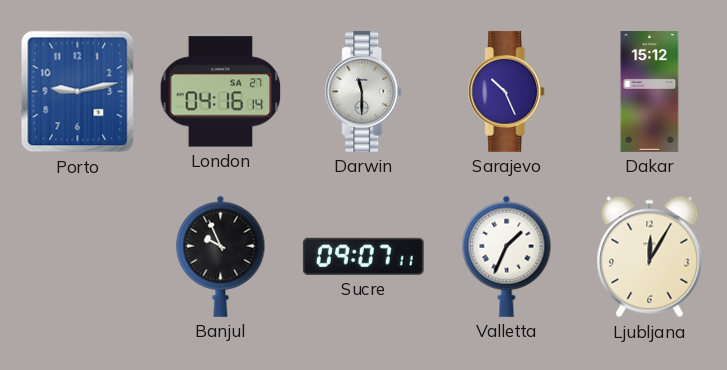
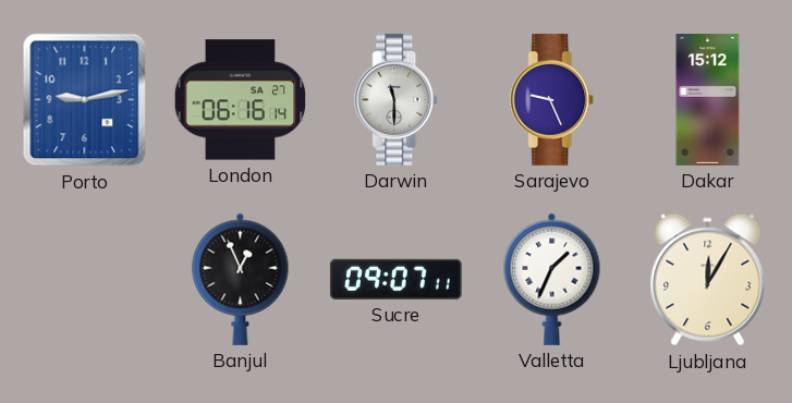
London: 04:16 -> 06:16 (241, 100)
Sarajevo: 10:26 -> 9:26 (552, 99)
Banjul: 9:56 -> 12:56 (241, 279)
